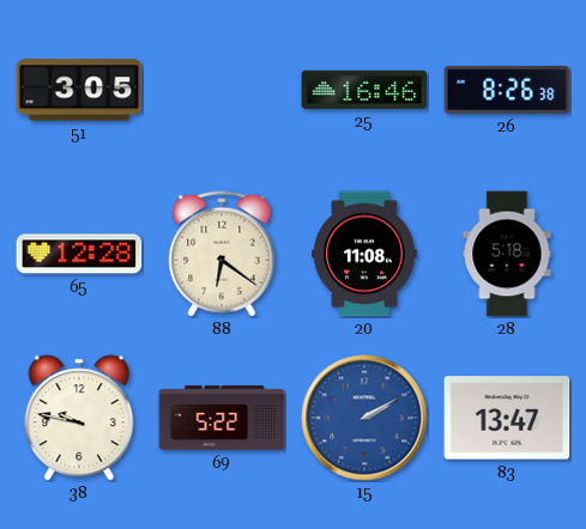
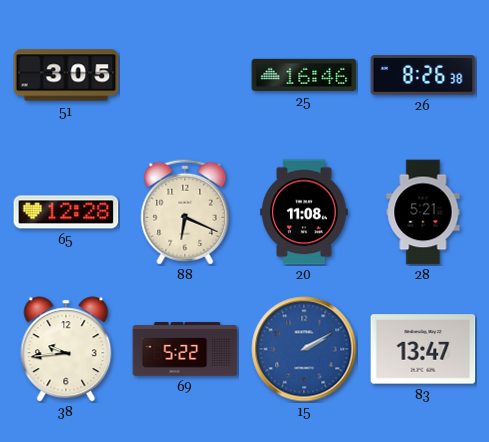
88: 6:21 -> 6:19 (185, 212)
28: 5:18 -> 5:21 (423, 212)
38: 9:47 -> 9:44 (66, 349)
